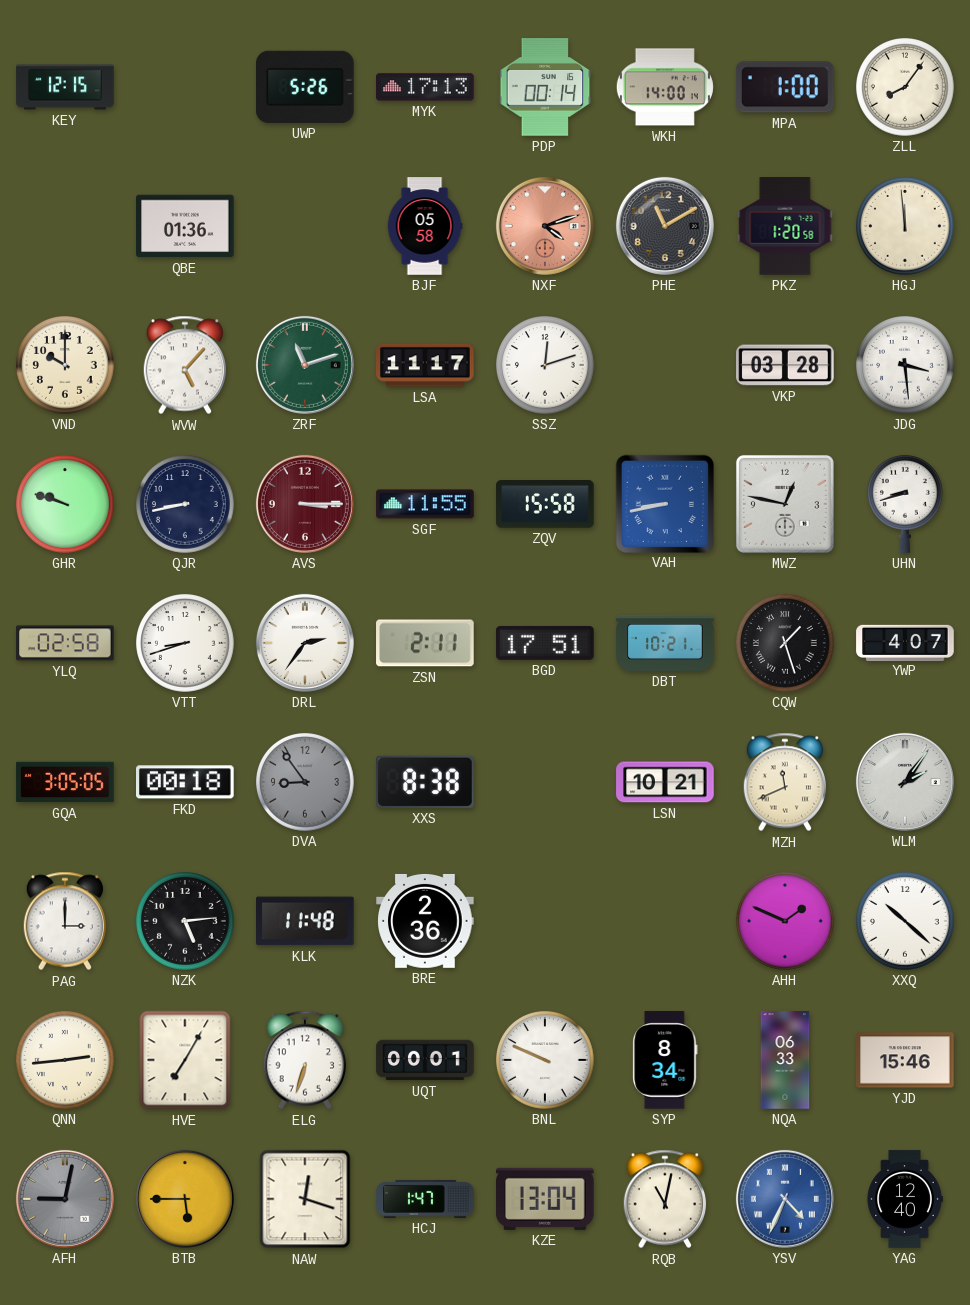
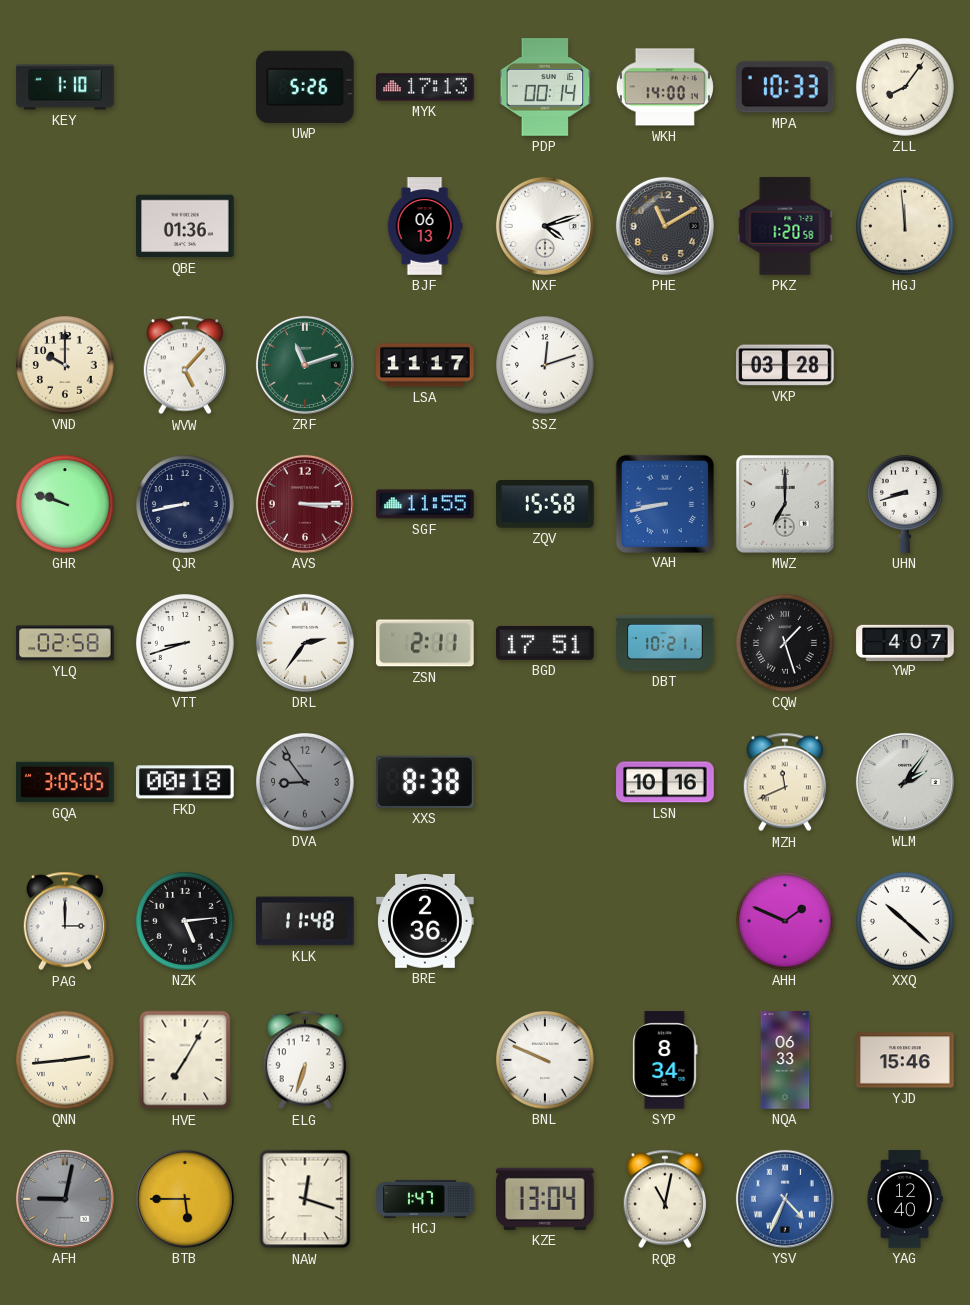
KEY: 12:15 -> 1:10 (65, 87)
MPA: 1:00 -> 10:33 (785, 87)
BJF: 05:58 -> 06:13 (425, 226)
NXF dial: salmon -> white (545, 226)
JDG: 3:29 -> none (906, 366)
MWZ: 12:47 -> 7:00 (785, 504)
LSN: 10:21 -> 10:16 (665, 782)
UQT: 00:01 -> none (425, 1060)
